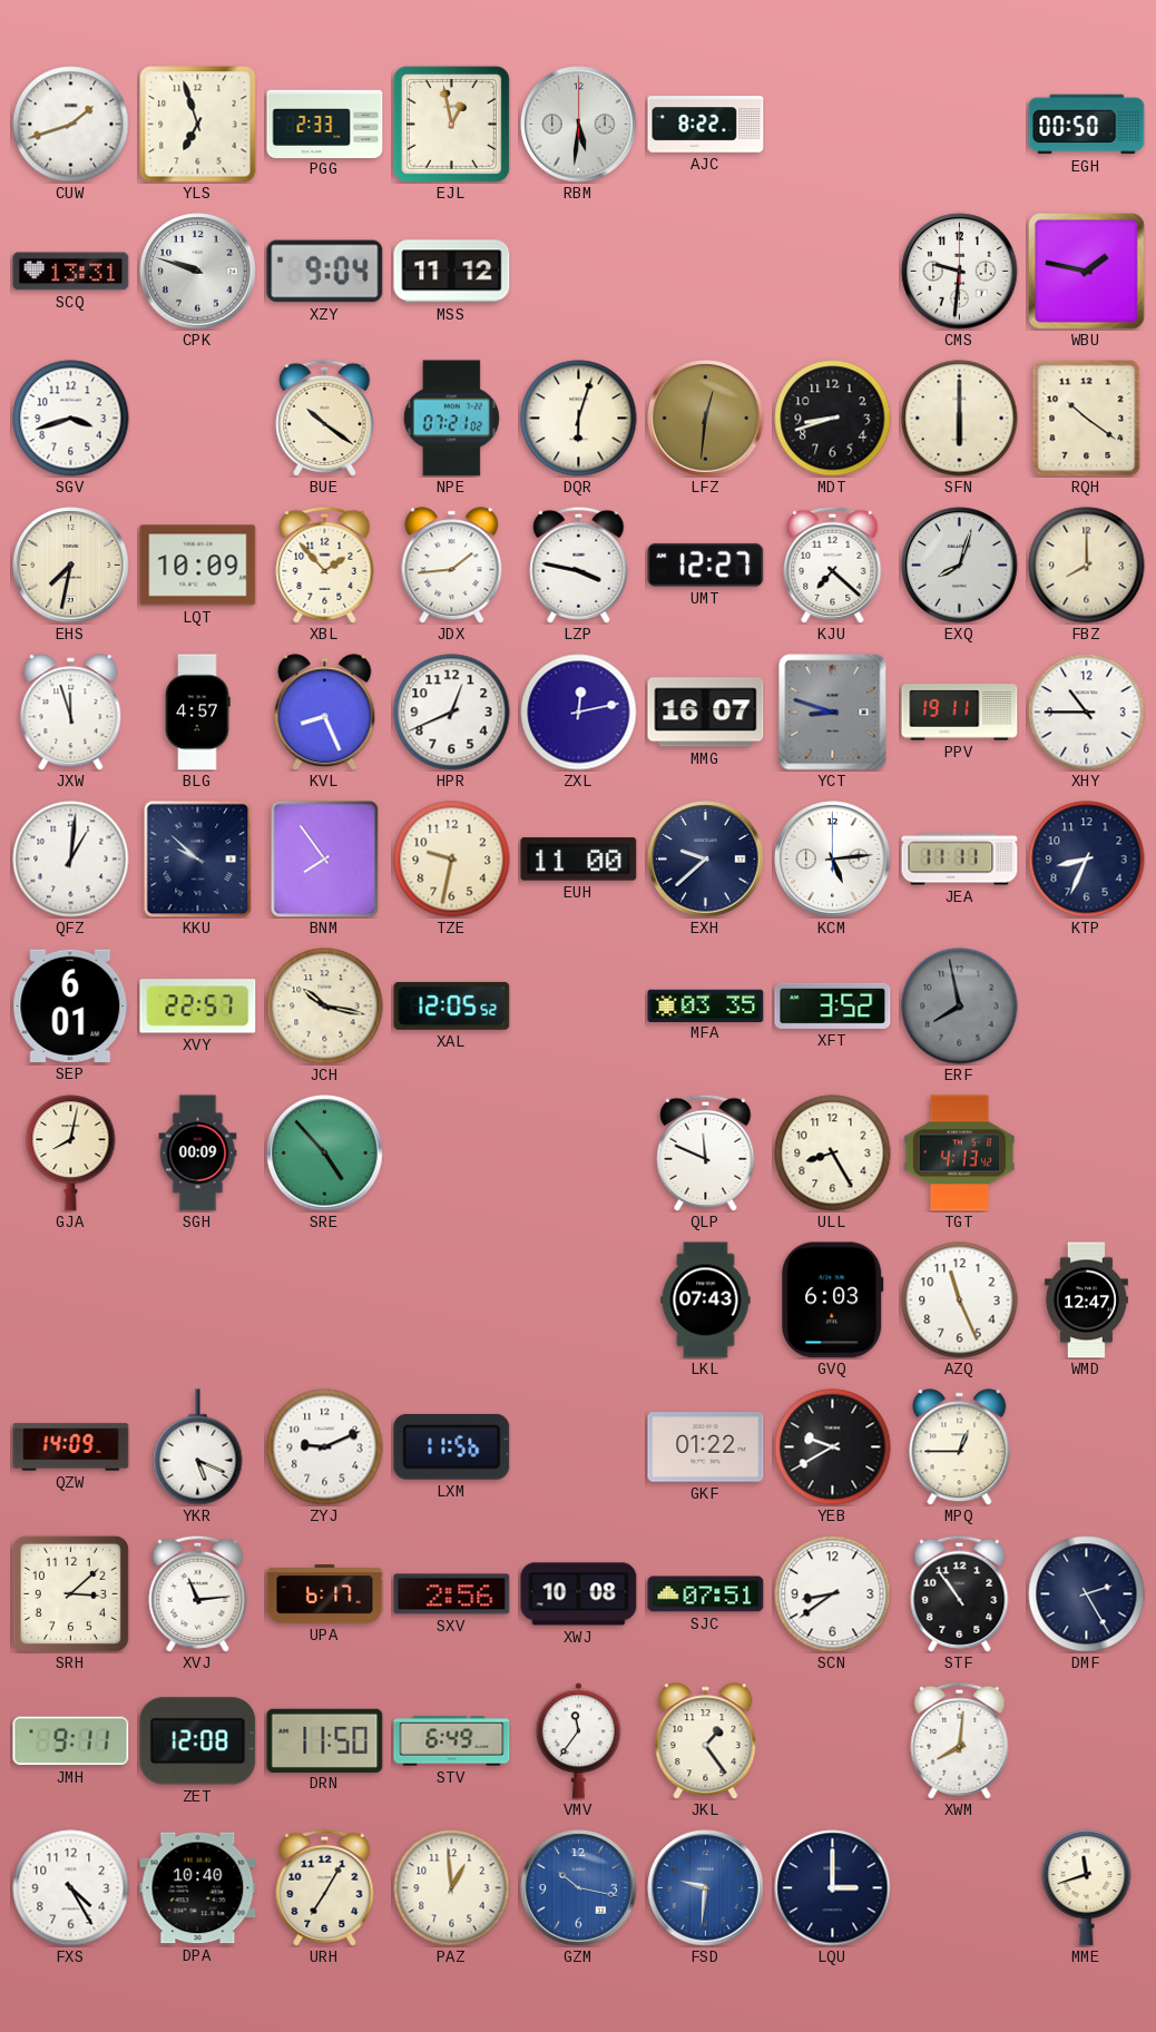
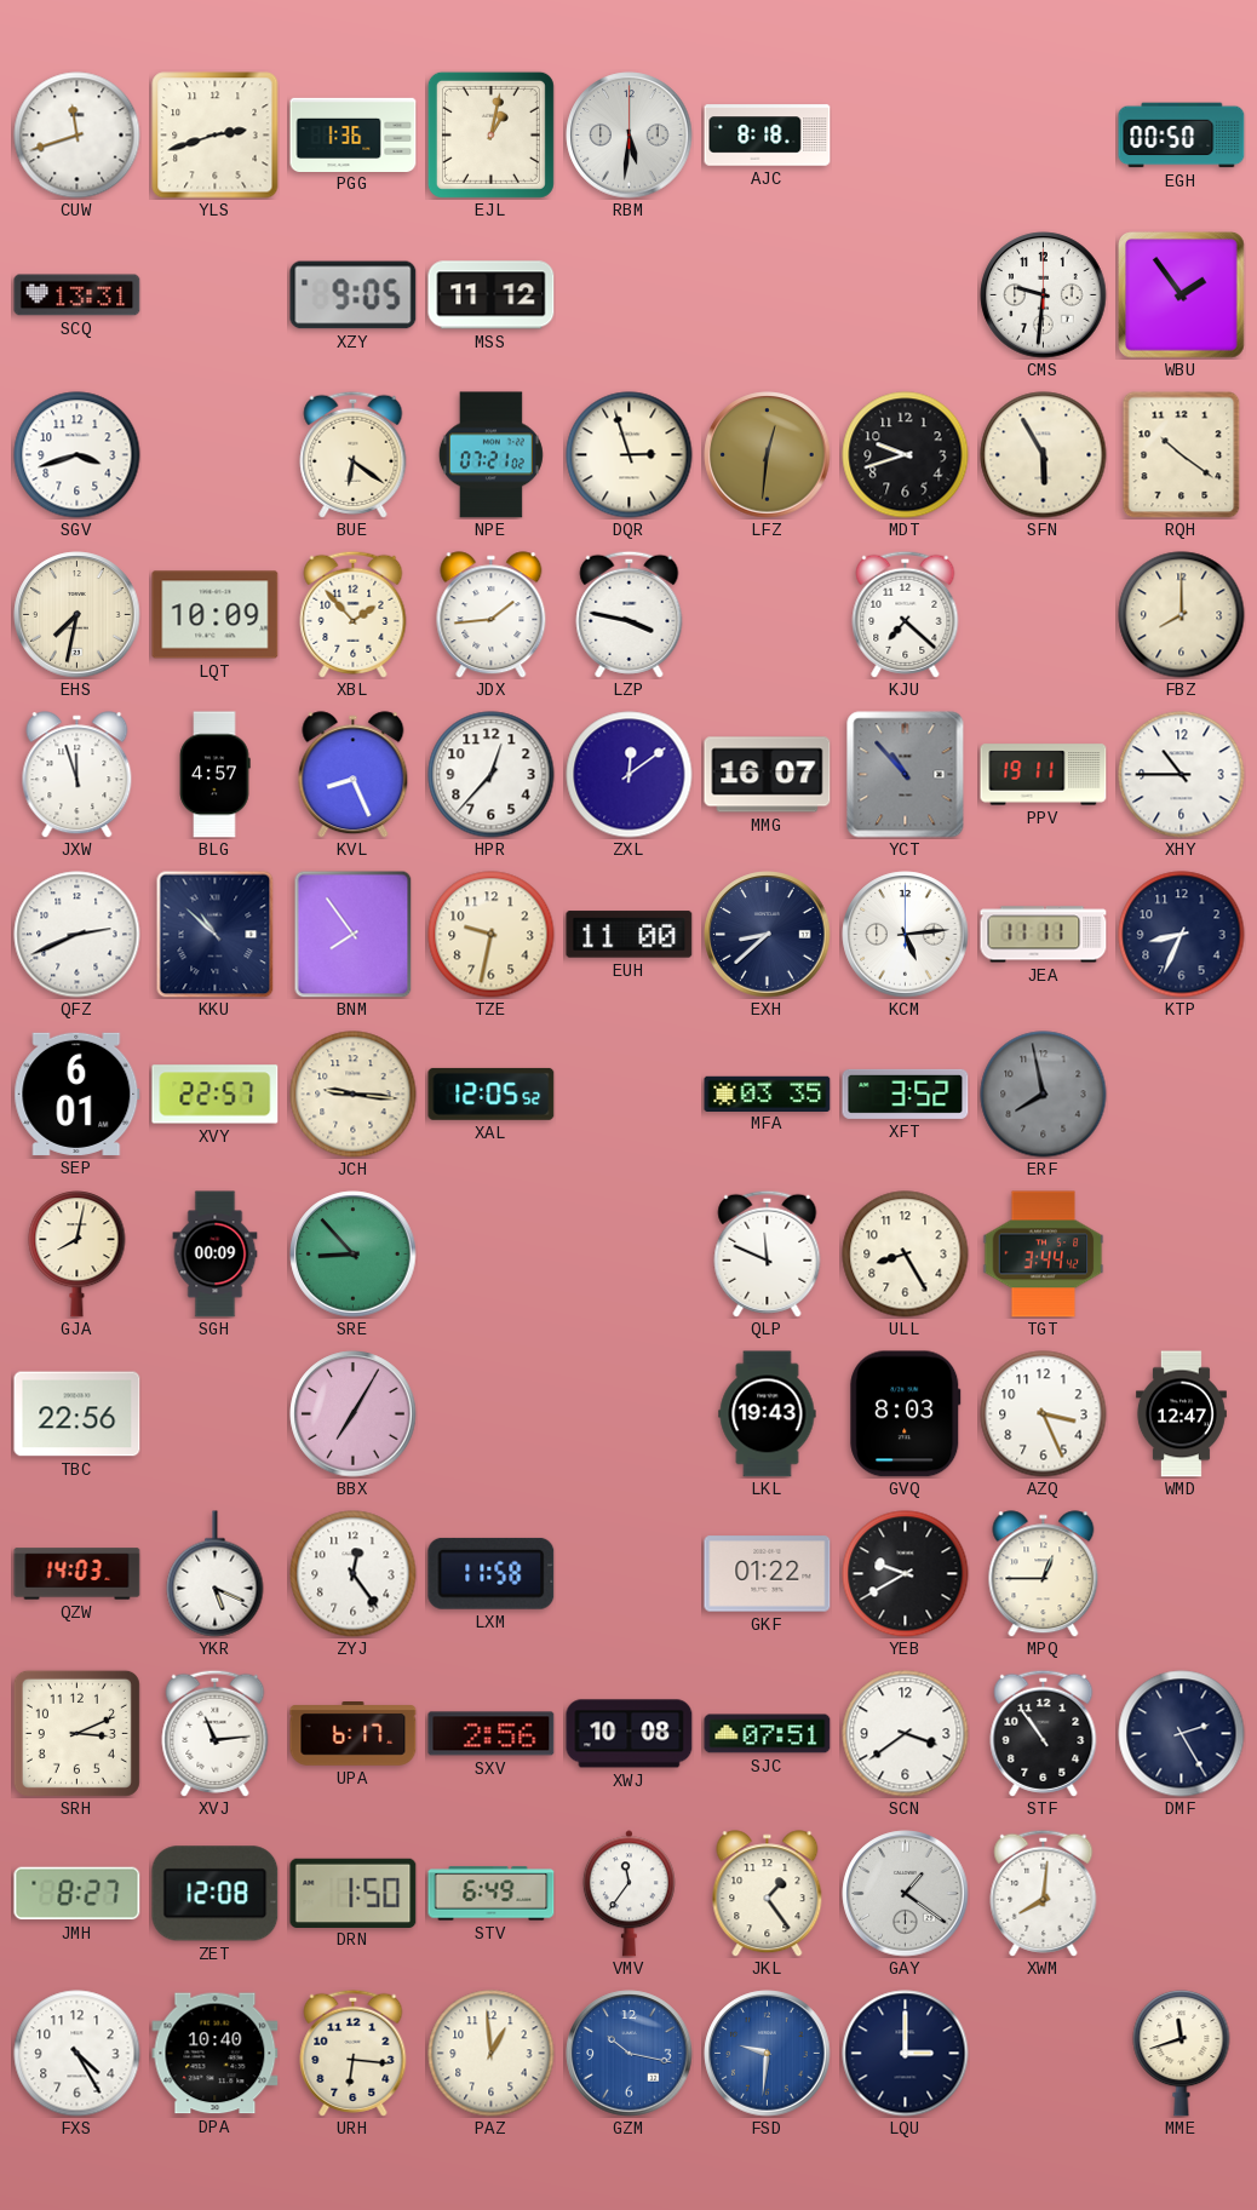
CUW: 1:42 -> 11:42 (78, 136)
YLS: 6:57 -> 2:42 (216, 136)
PGG: 2:33 -> 1:36 (354, 134)
EJL: 12:58 -> 1:02 (490, 134)
AJC: 8:22 -> 8:18 (768, 136)
CPK: 9:48 -> none (198, 272)
XZY: 9:04 -> 9:05 (354, 295)
WBU: 1:47 -> 1:54 (1182, 295)
BUE: 10:21 -> 6:21 (354, 454)
DQR: 6:03 -> 2:57 (630, 455)
MDT: 8:42 -> 9:42 (906, 455)
SFN: 6:00 -> 5:55 (1044, 455)
UMT: 12:27 -> none (706, 565)
EXQ: 8:03 -> none (960, 566)
HPR: 12:41 -> 12:37 (492, 775)
ZXL: 12:13 -> 12:09 (630, 775)
YCT: 8:48 -> 10:53 (906, 775)
QFZ: 1:01 -> 2:41 (78, 935)
KKU: 9:52 -> 10:52 (216, 934)
EXH: 9:38 -> 8:38 (768, 935)
JCH: 10:17 -> 9:16 (354, 1095)
SRE: 4:53 -> 8:53 (354, 1255)
TGT: 4:13 -> 3:44 (1044, 1255)
TBC: none -> 22:56 (78, 1414)
BBX: none -> 7:05 (354, 1414)
LKL: 07:43 -> 19:43 (768, 1414)
GVQ: 6:03 -> 8:03 (906, 1414)
AZQ: 11:26 -> 3:26 (1044, 1414)
QZW: 14:09 -> 14:03 (78, 1574)
ZYJ: 9:11 -> 12:24 (354, 1574)
LXM: 11:56 -> 11:58 (492, 1573)
SRH: 3:08 -> 3:11 (76, 1733)
SCN: 8:39 -> 3:39 (906, 1734)
JMH: 9:11 -> 8:27 (78, 1894)
DRN: 11:50 -> 1:50 (354, 1893)
GAY: none -> 1:21 (906, 1894)
URH: 7:05 -> 6:16 (354, 2053)
